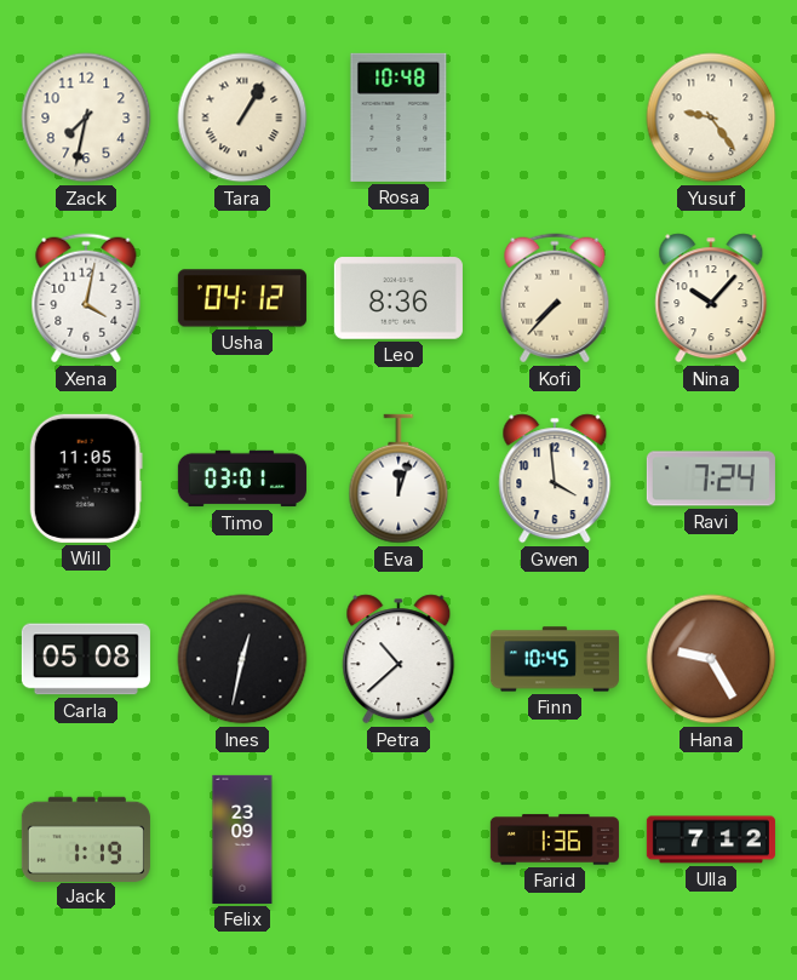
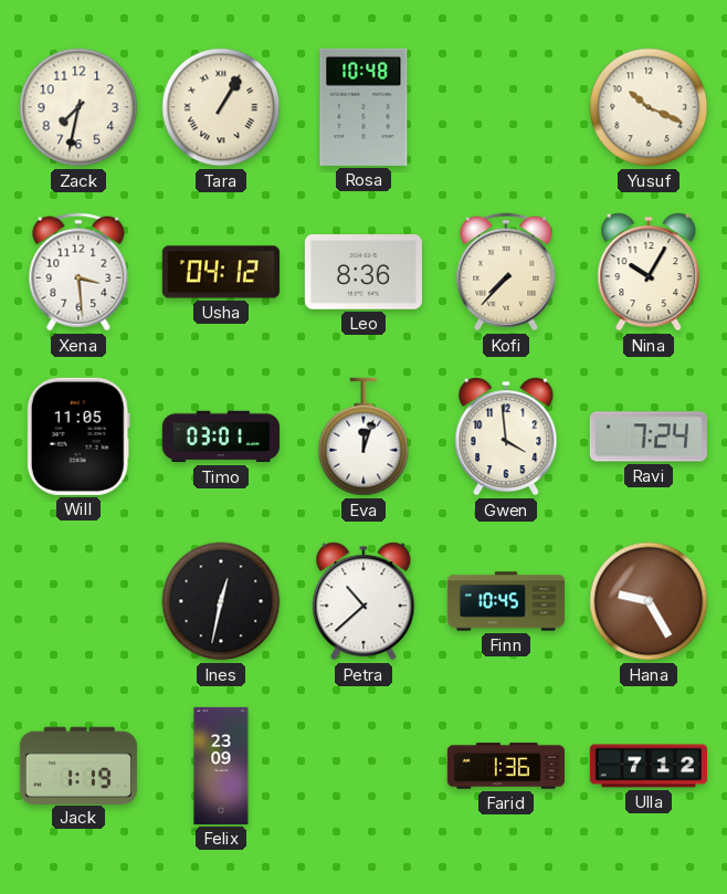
Yusuf: 9:24 -> 10:19 (649, 107)
Xena: 4:02 -> 3:29 (78, 272)
Nina: 10:07 -> 10:05 (649, 272)
Carla: 05:08 -> none (86, 659)
